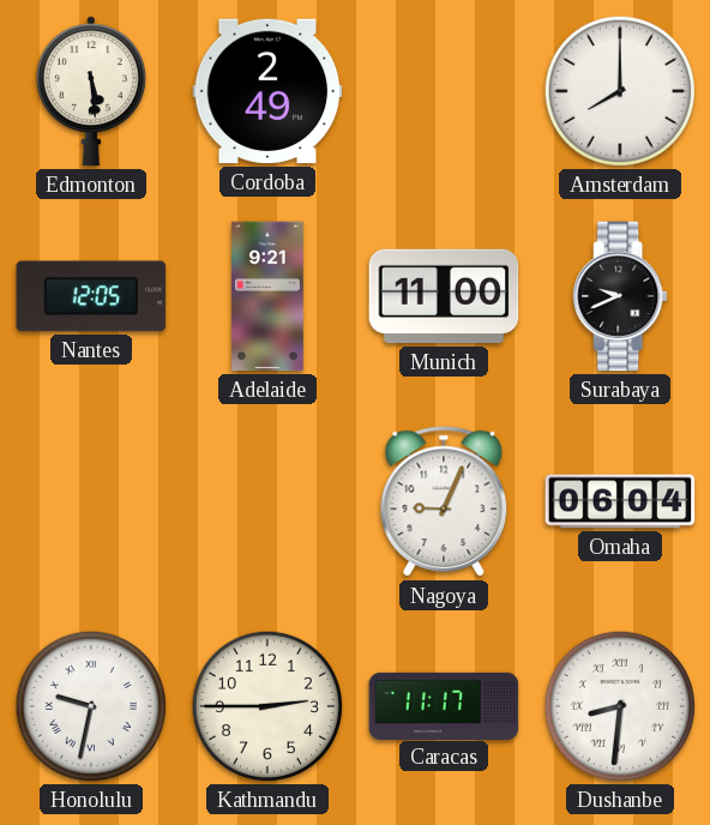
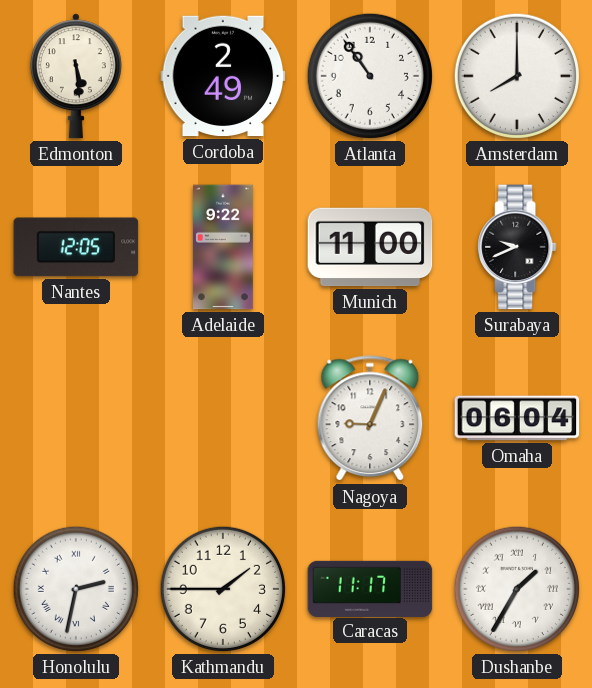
Atlanta: none -> 10:54 (370, 76)
Adelaide: 9:21 -> 9:22 (223, 247)
Honolulu: 9:32 -> 2:32 (76, 589)
Kathmandu: 2:45 -> 1:45 (223, 589)
Dushanbe: 8:31 -> 1:35 (517, 589)
